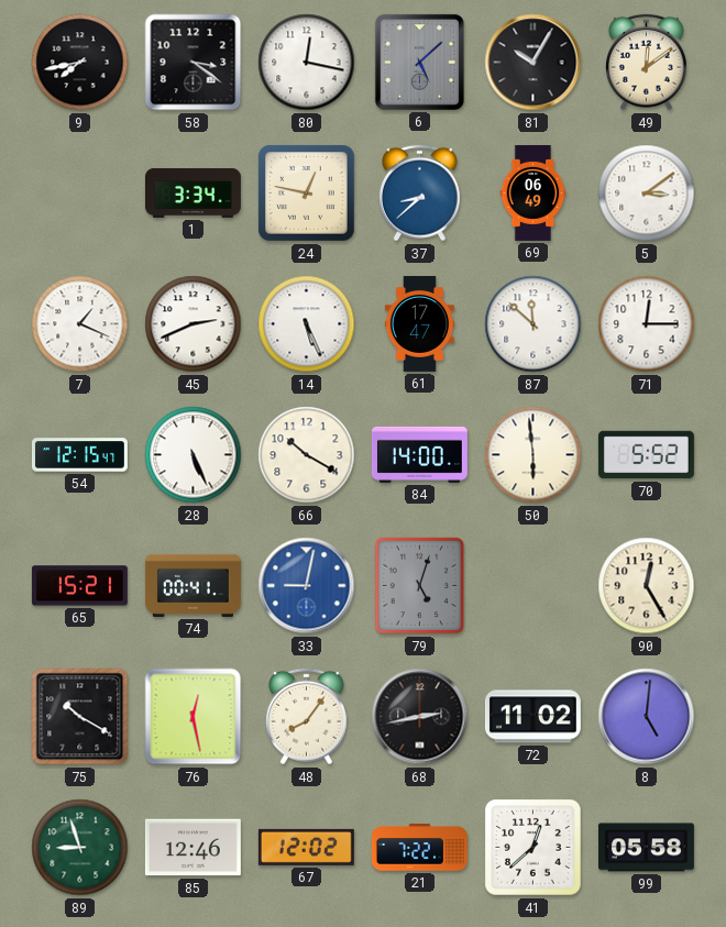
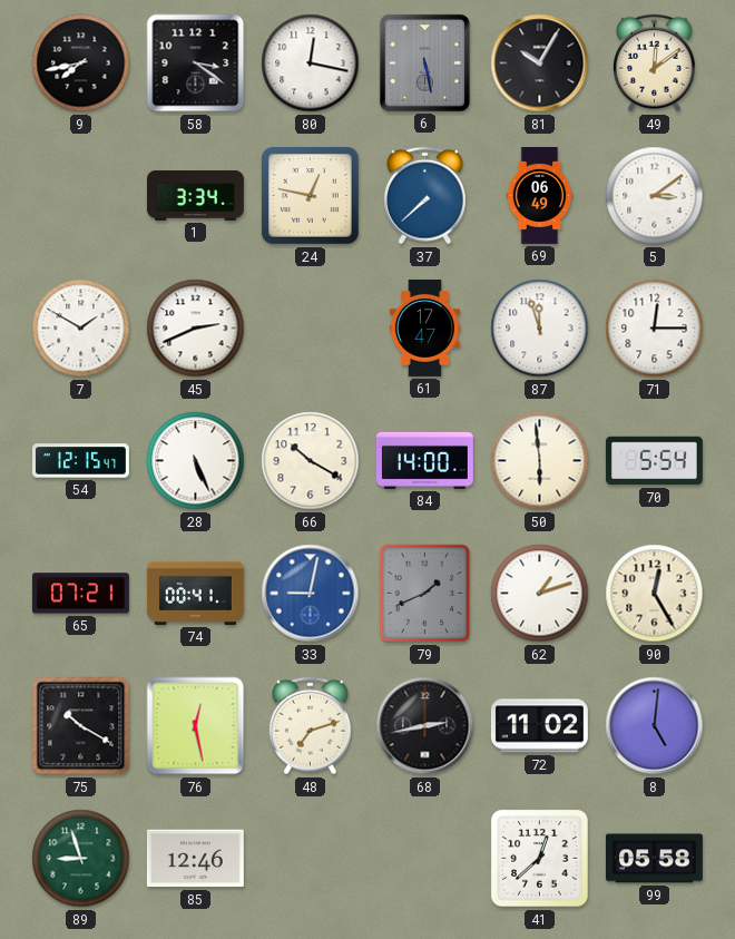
6: 5:08 -> 5:28 (424, 62)
37: 8:38 -> 7:38 (425, 196)
7: 1:19 -> 1:50 (81, 329)
14: 5:26 -> none (307, 324)
87: 11:52 -> 11:57 (540, 329)
70: 5:52 -> 5:54 (654, 461)
65: 15:21 -> 07:21 (80, 594)
79: 5:03 -> 1:41 (425, 594)
62: none -> 1:12 (540, 594)
48: 8:06 -> 7:12 (311, 726)
67: 12:02 -> none (306, 847)
21: 7:22 -> none (419, 848)
